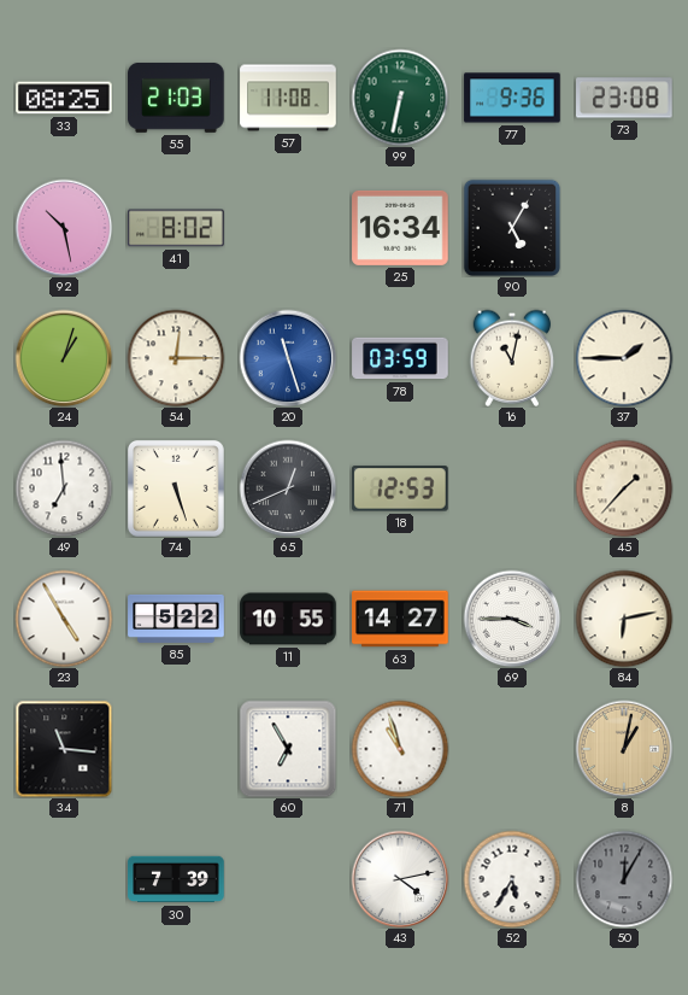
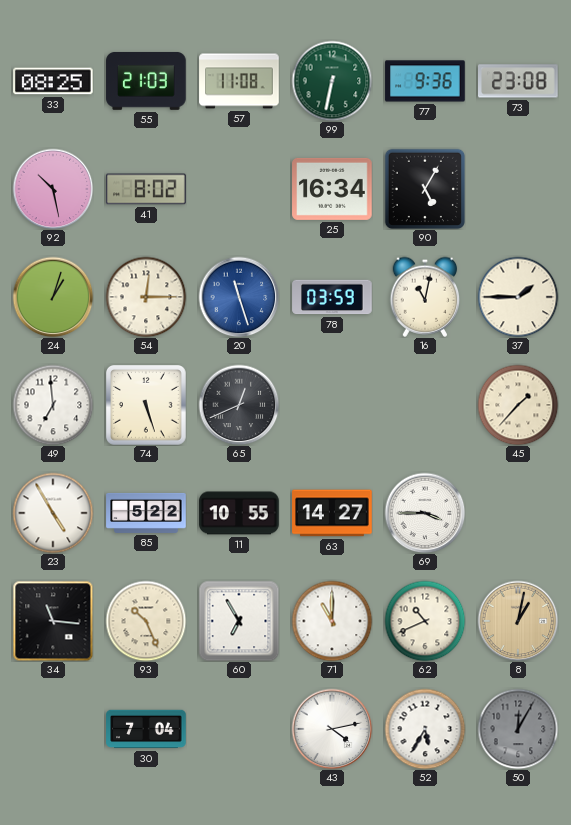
18: 12:53 -> none (400, 488)
84: 6:13 -> none (624, 619)
93: none -> 10:26 (146, 621)
71: 10:57 -> 11:00 (332, 621)
62: none -> 10:41 (425, 621)
30: 7:39 -> 7:04 (146, 729)
